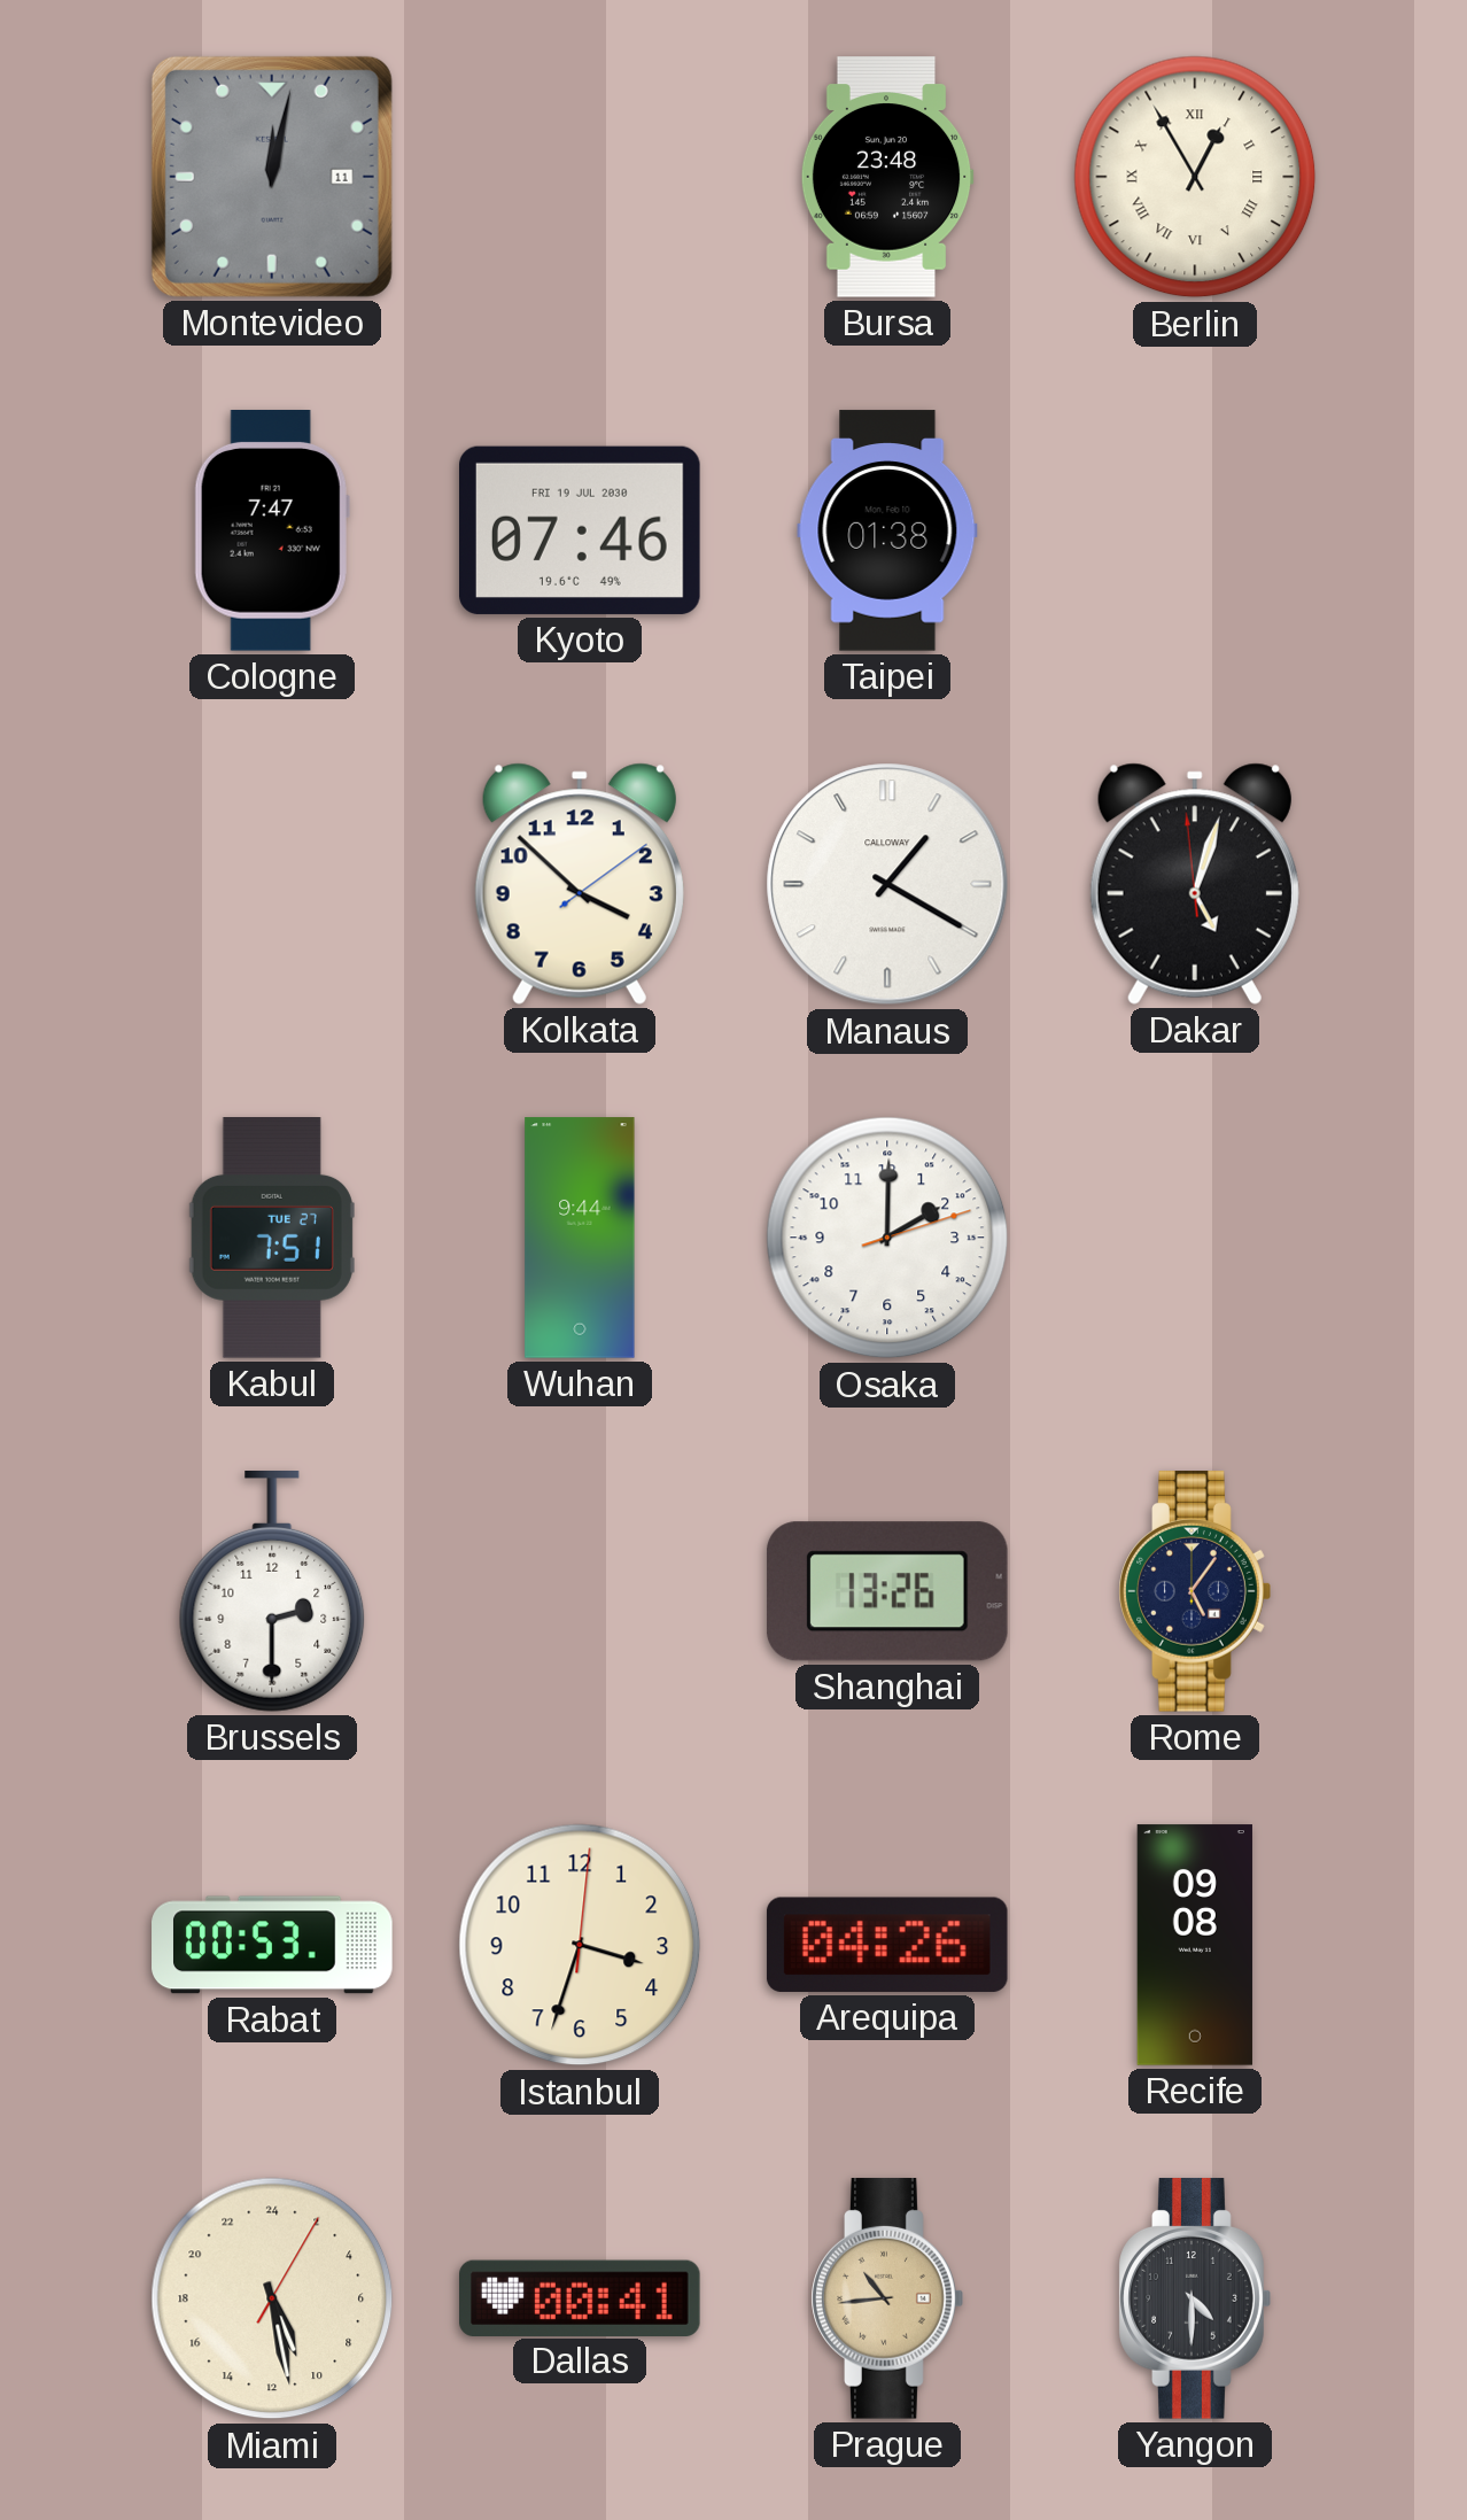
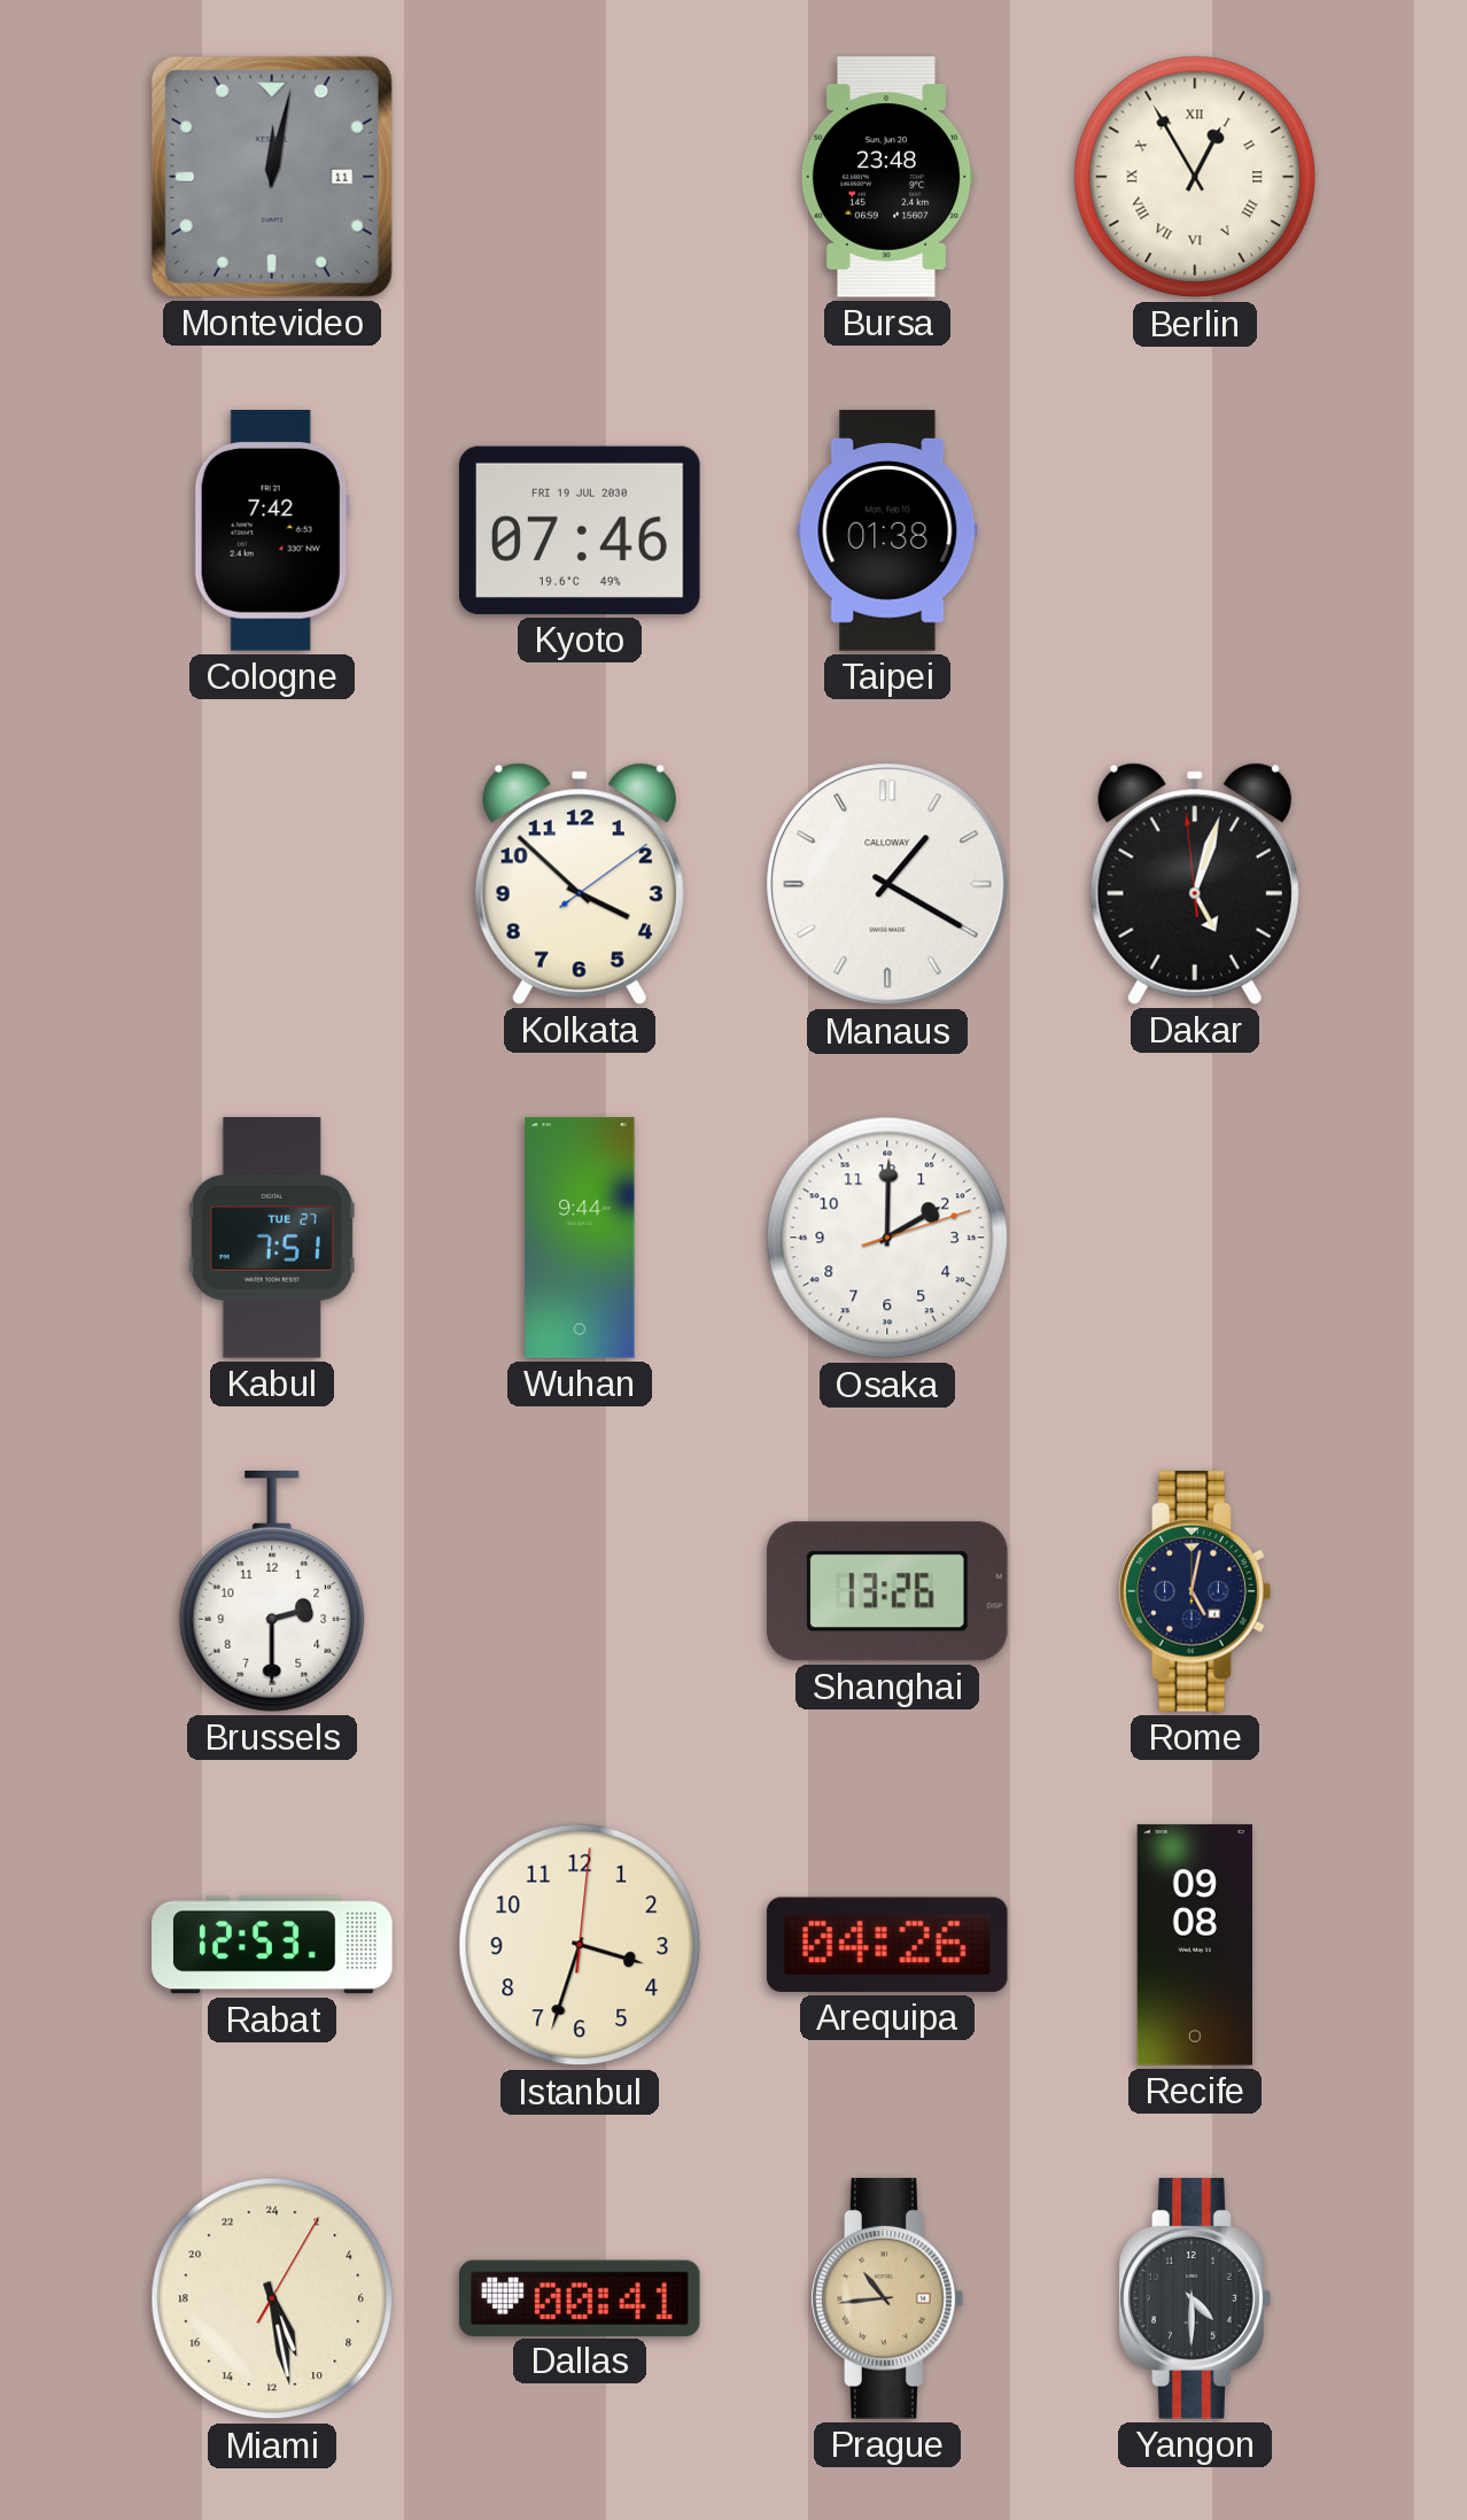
Cologne: 7:47 -> 7:42 (272, 532)
Rome: 5:06 -> 5:02 (1195, 1591)
Rabat: 00:53 -> 12:53 (272, 1945)
